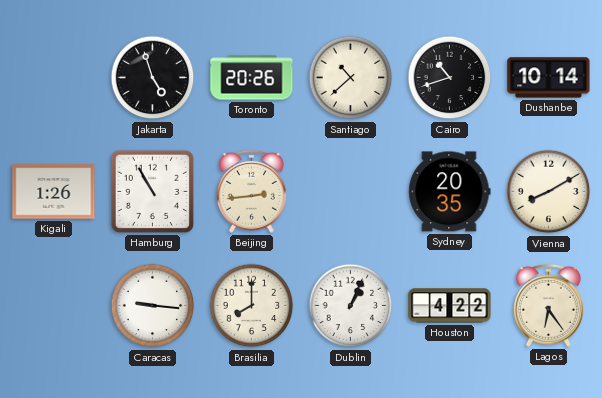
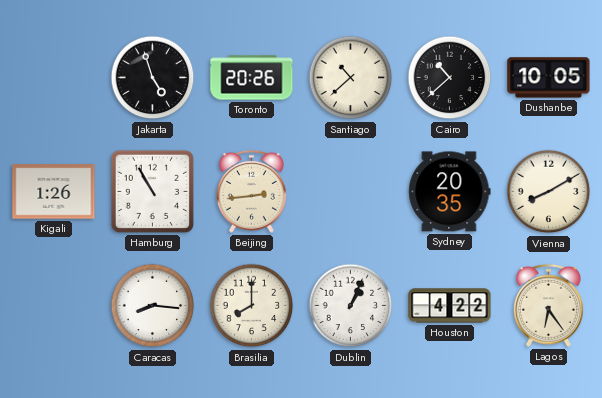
Cairo: 10:42 -> 10:38 (450, 78)
Dushanbe: 10:14 -> 10:05 (549, 78)
Caracas: 9:16 -> 8:16 (153, 306)
